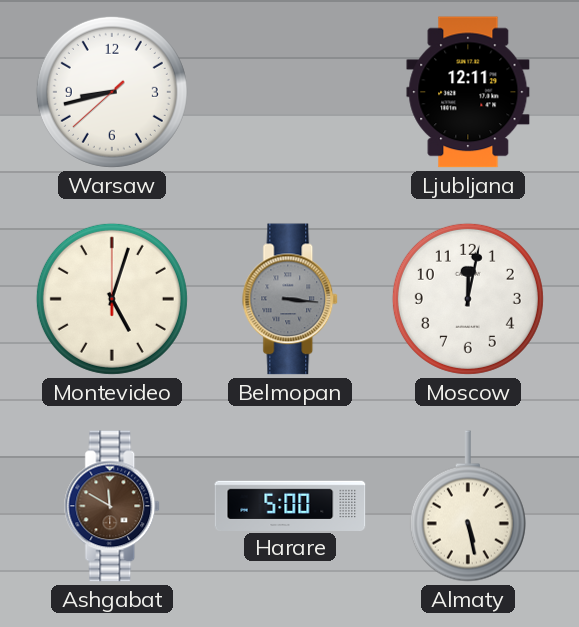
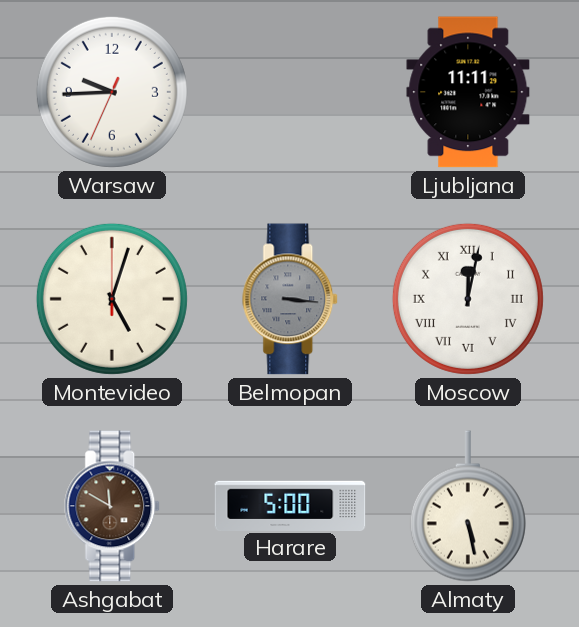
Warsaw: 8:42 -> 9:44 (112, 92)
Ljubljana: 12:11 -> 11:11 (468, 92)
Moscow numerals: Arabic -> Roman (468, 299)
